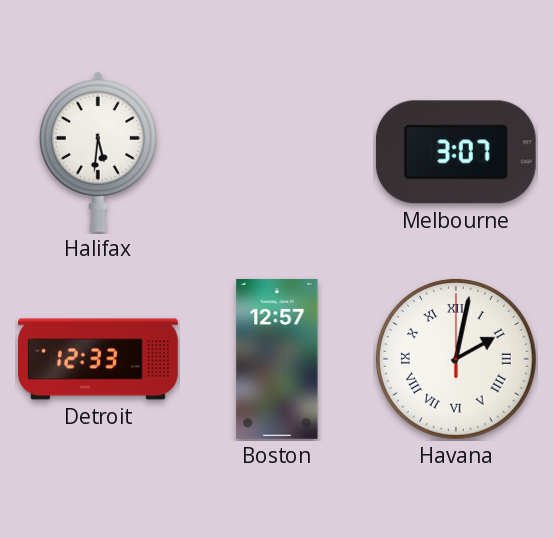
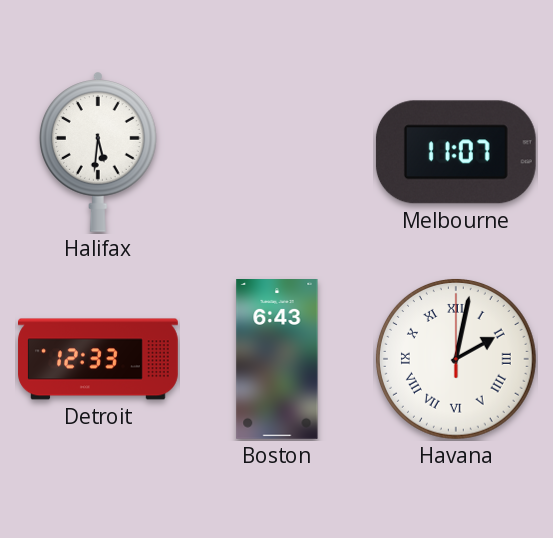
Melbourne: 3:07 -> 11:07 (456, 152)
Boston: 12:57 -> 6:43 (277, 360)
